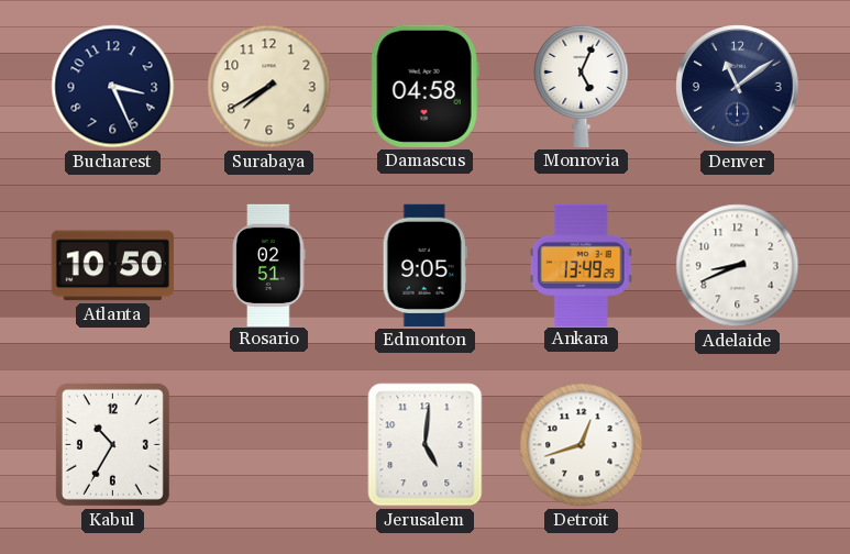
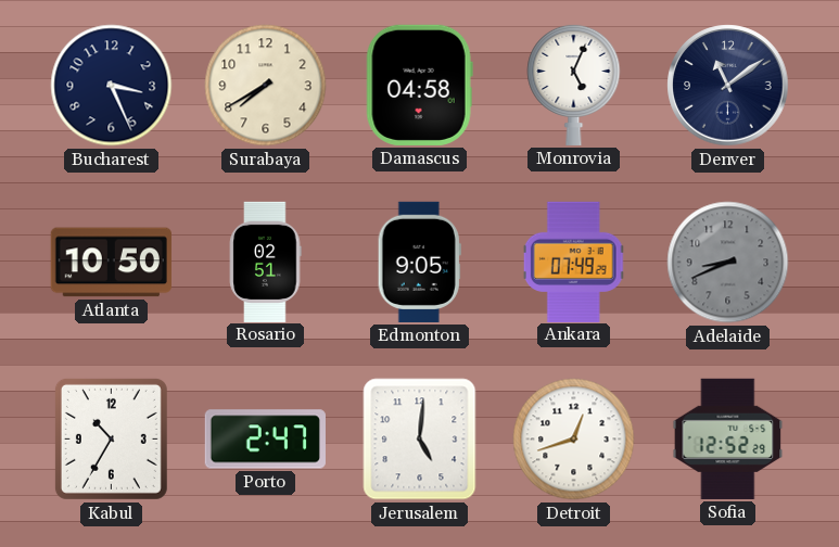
Ankara: 13:49 -> 07:49 (574, 262)
Adelaide dial: white -> grey (728, 263)
Porto: none -> 2:47 (265, 440)
Sofia: none -> 12:52 (728, 438)
